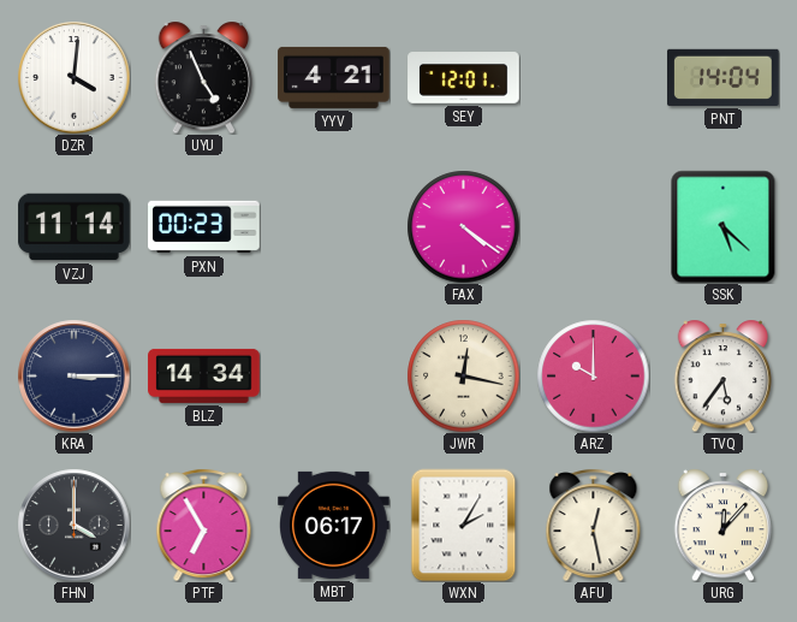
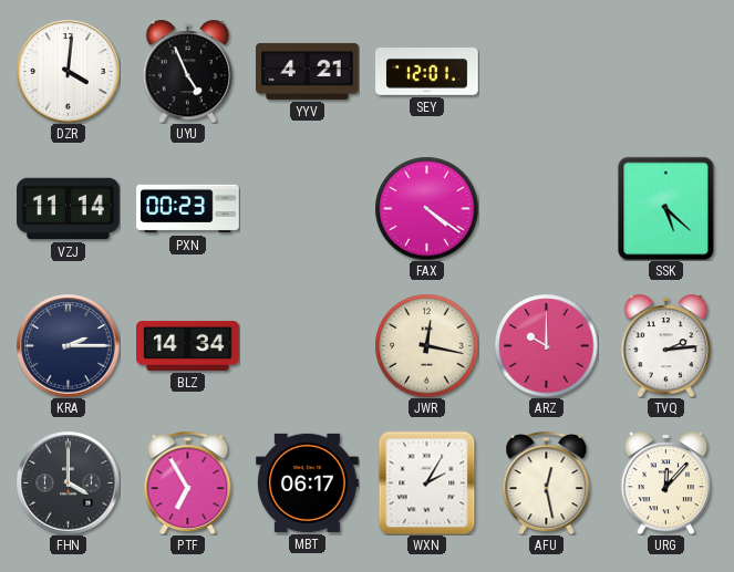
PNT: 14:04 -> none (724, 77)
KRA: 3:15 -> 2:15 (68, 345)
TVQ: 5:36 -> 2:14 (666, 345)
